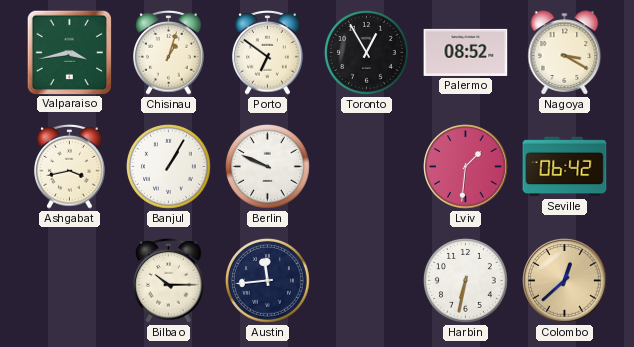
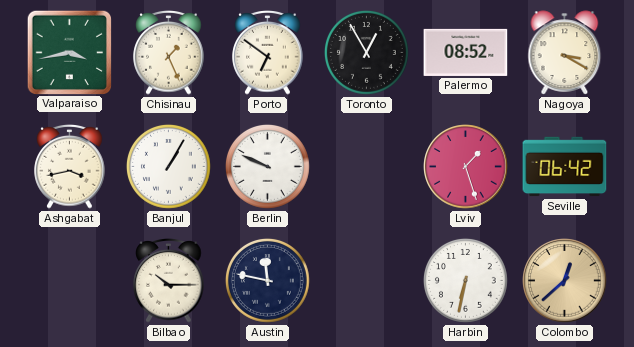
Chisinau: 1:03 -> 1:26 (169, 53)
Lviv: 1:31 -> 1:27 (466, 167)
Austin: 11:44 -> 11:47 (268, 281)
